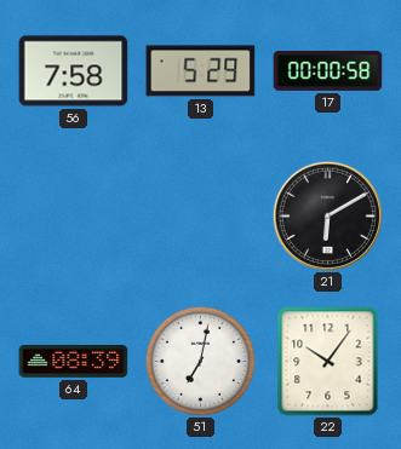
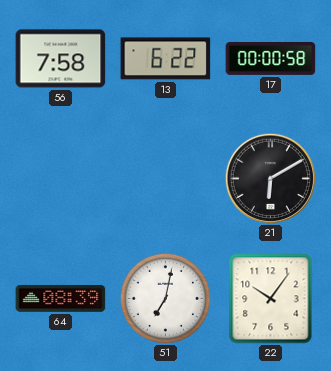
13: 5:29 -> 6:22 (166, 59)
